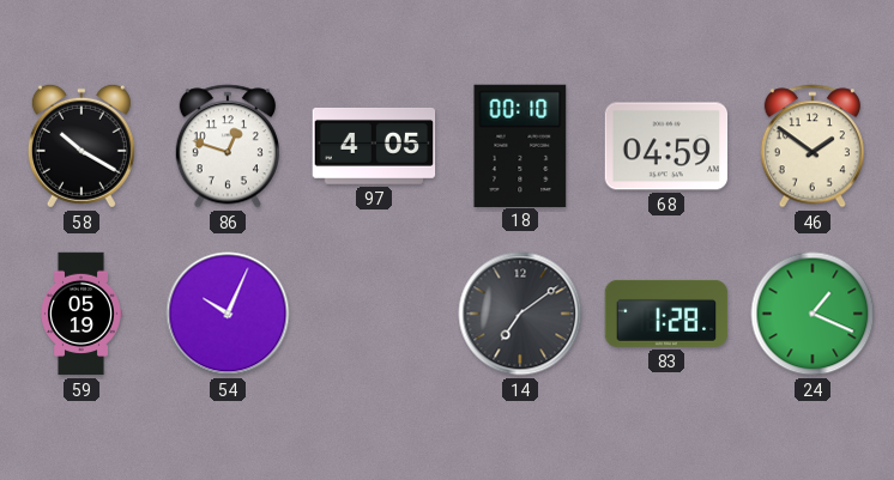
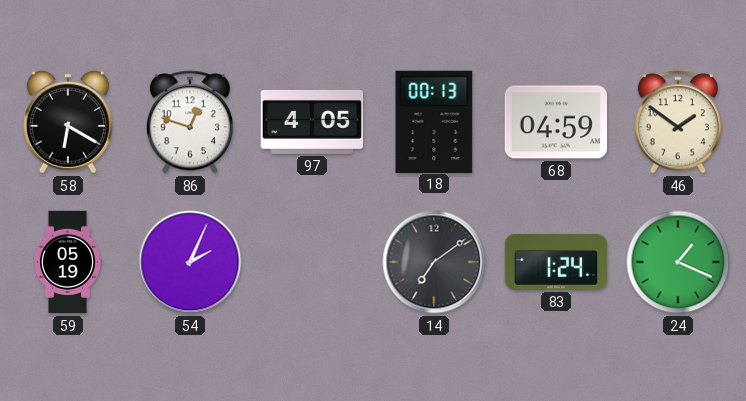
58: 10:20 -> 6:20 (68, 122)
18: 00:10 -> 00:13 (434, 121)
54: 10:04 -> 2:04 (190, 262)
83: 1:28 -> 1:24 (556, 262)
